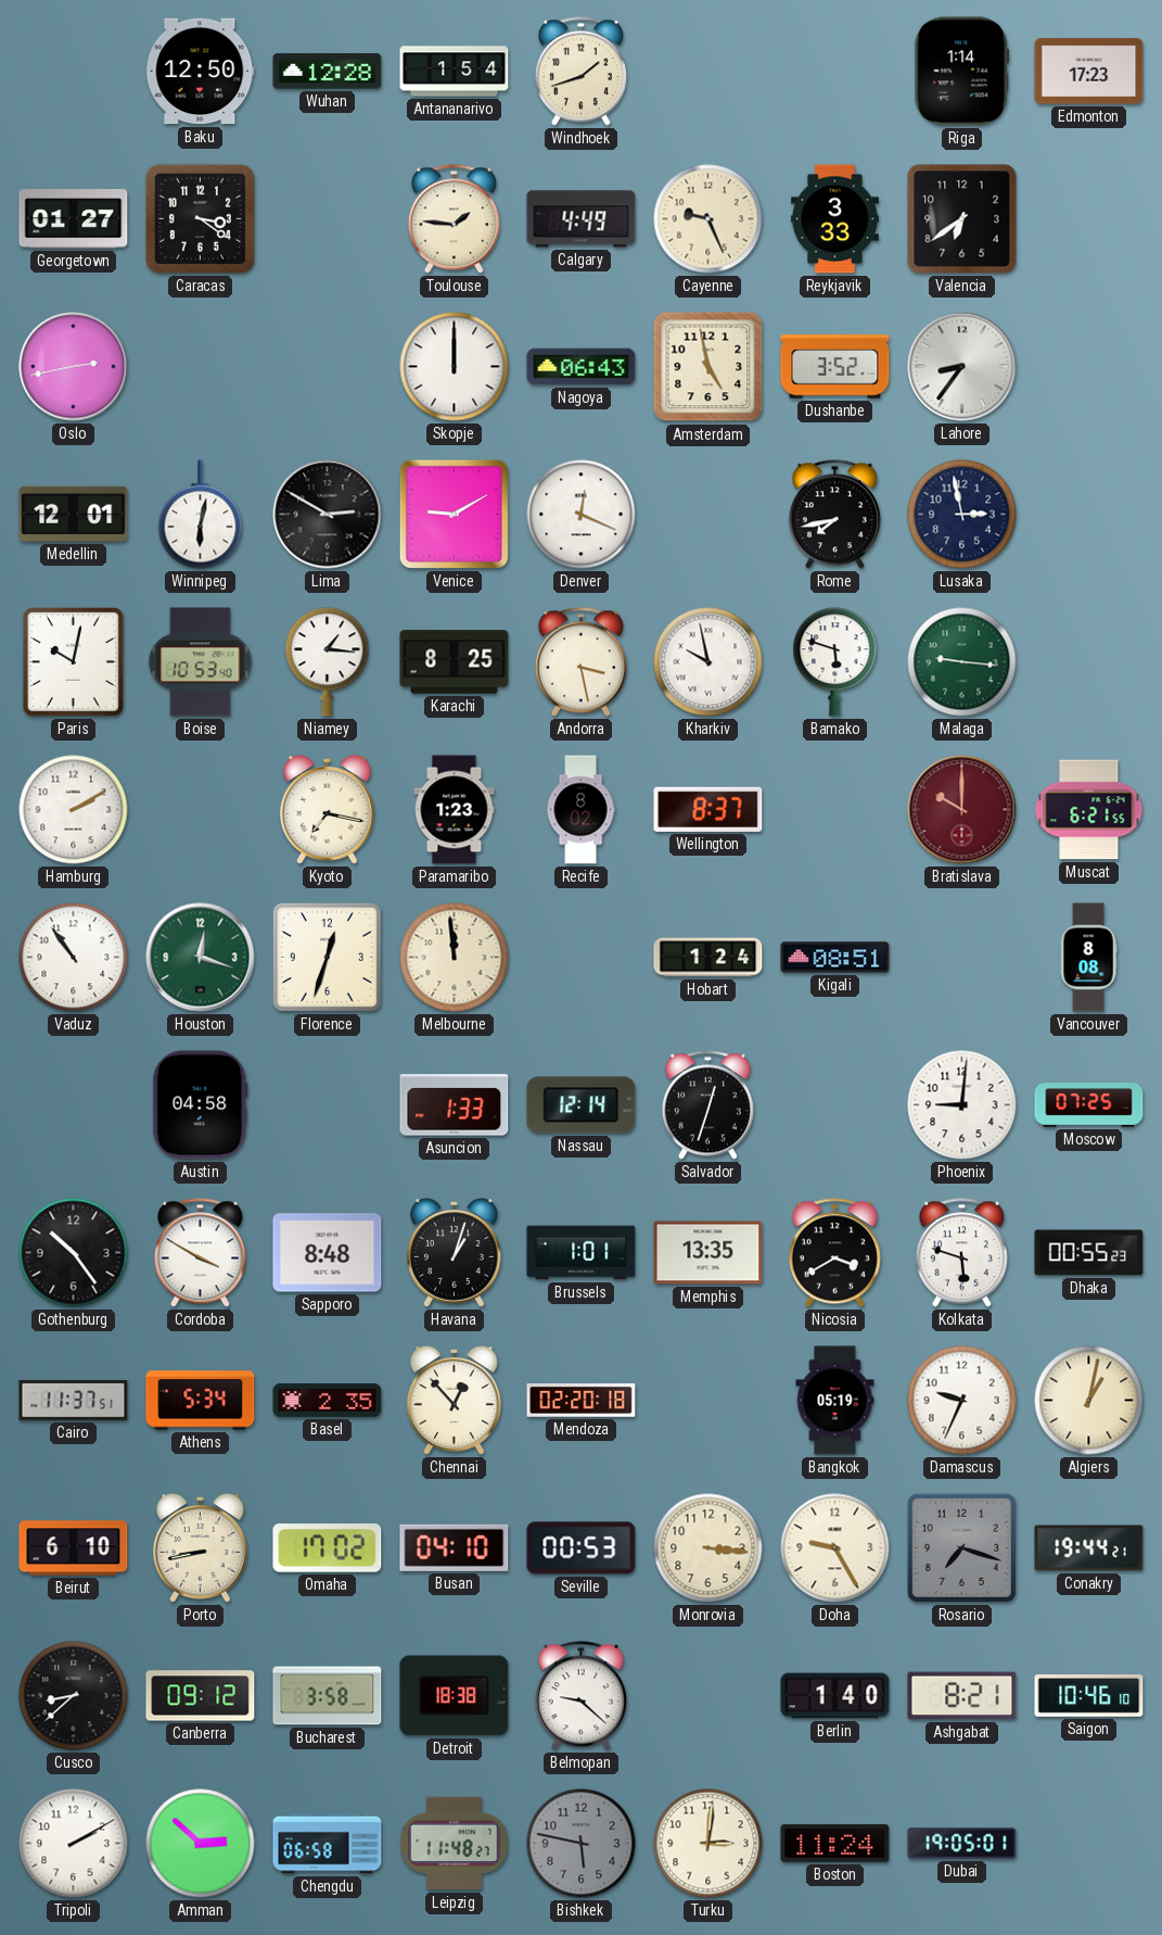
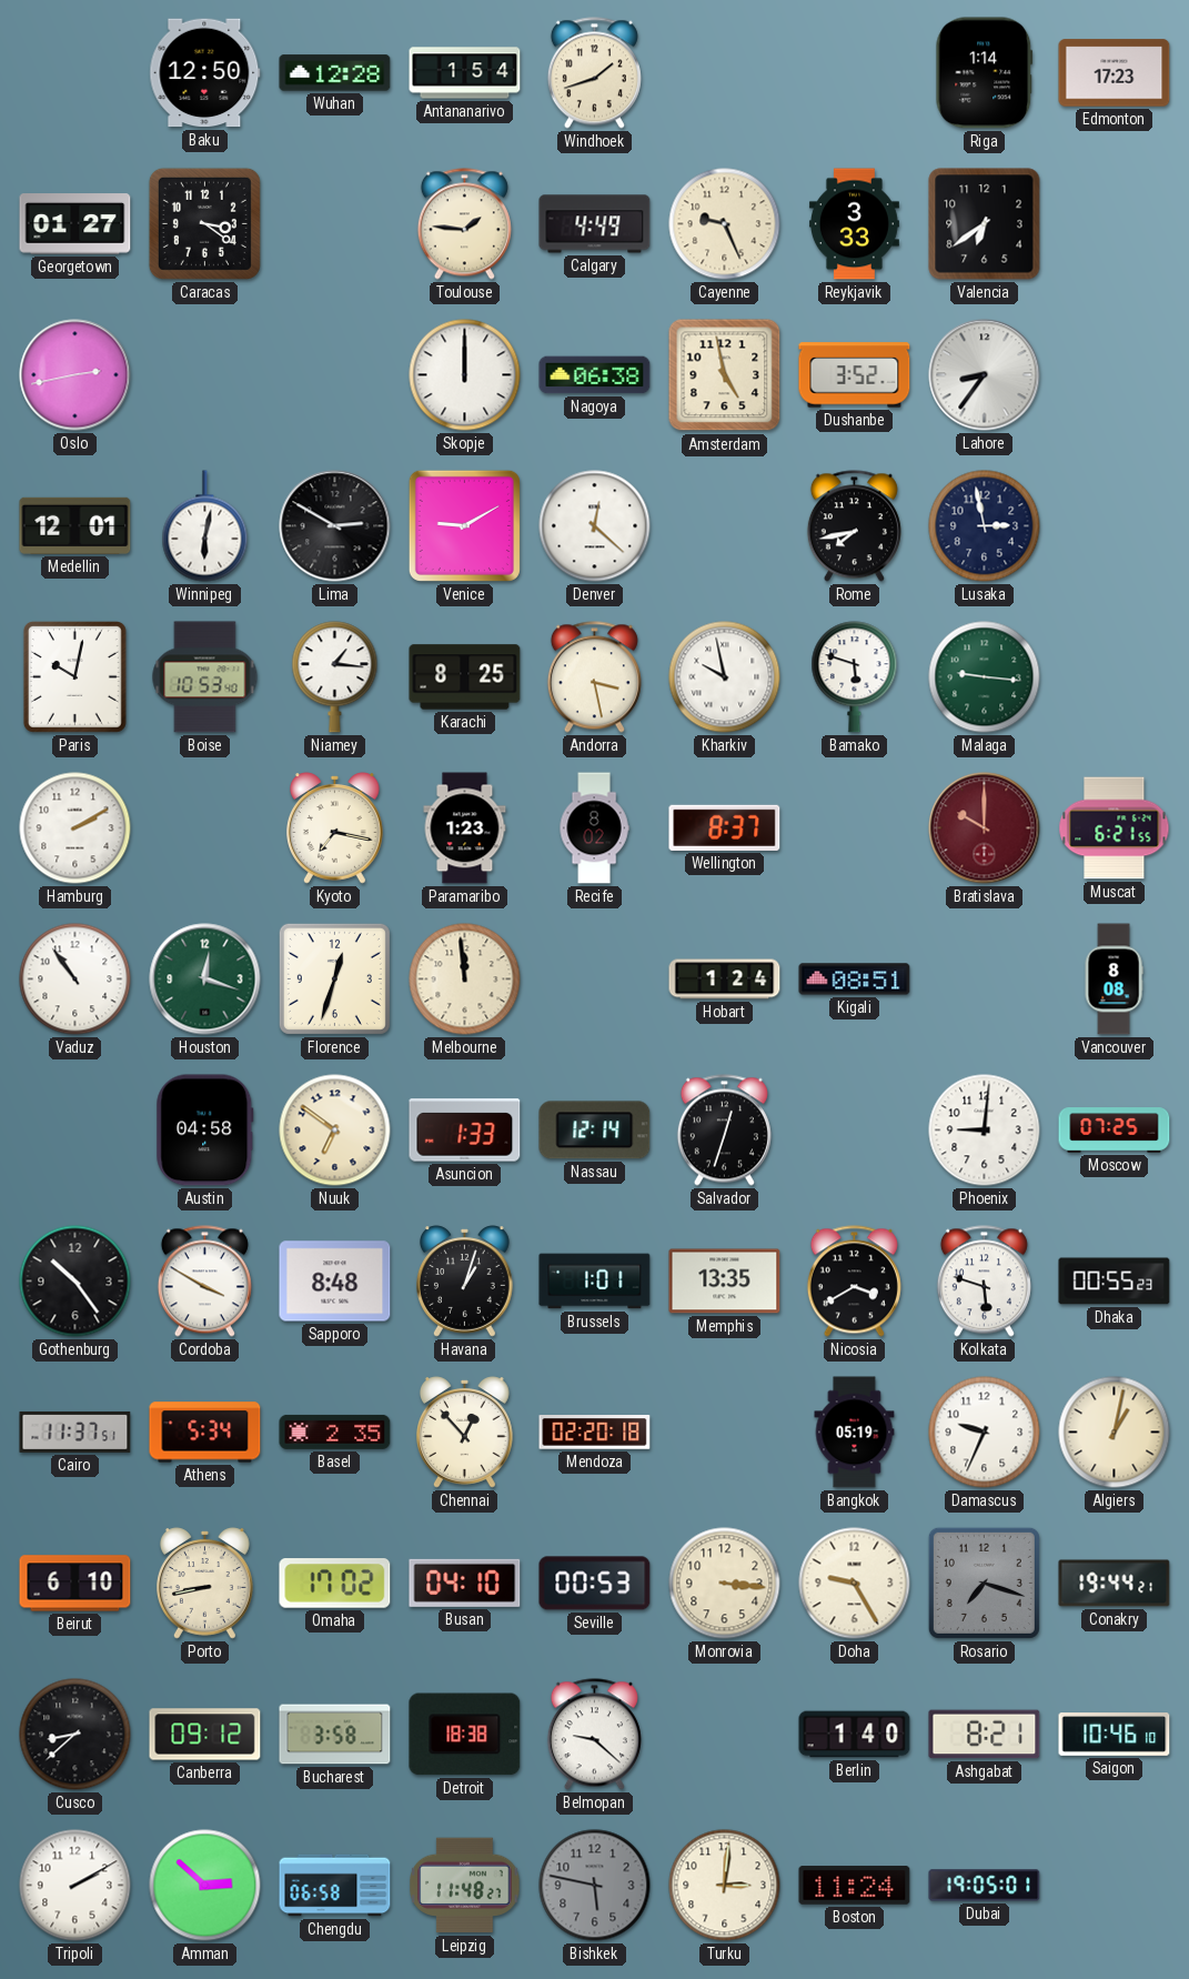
Nagoya: 06:43 -> 06:38 (595, 375)
Denver: 12:19 -> 12:22 (595, 526)
Nuuk: none -> 6:51 (335, 1131)
